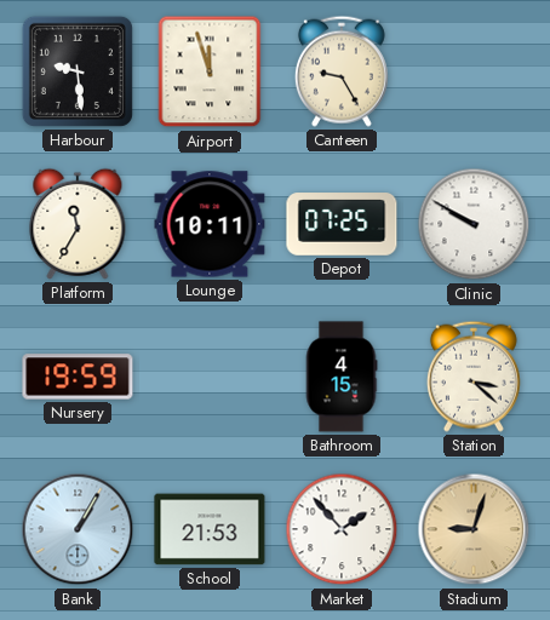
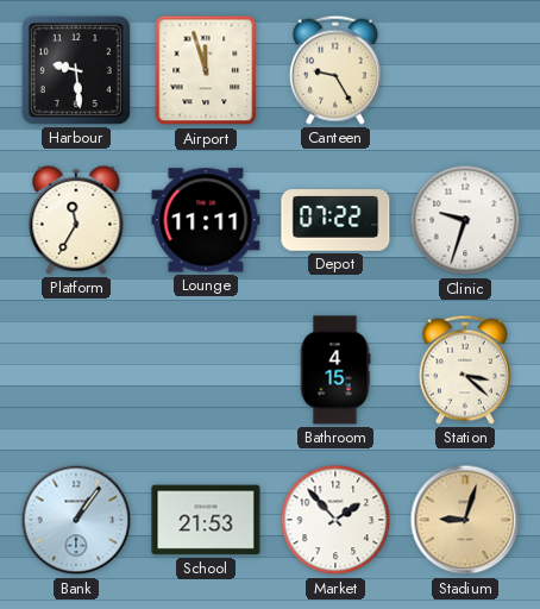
Lounge: 10:11 -> 11:11 (206, 220)
Depot: 07:25 -> 07:22 (335, 220)
Clinic: 9:50 -> 9:33 (465, 220)
Nursery: 19:59 -> none (78, 377)
Bank: 1:05 -> 1:06 (76, 520)
